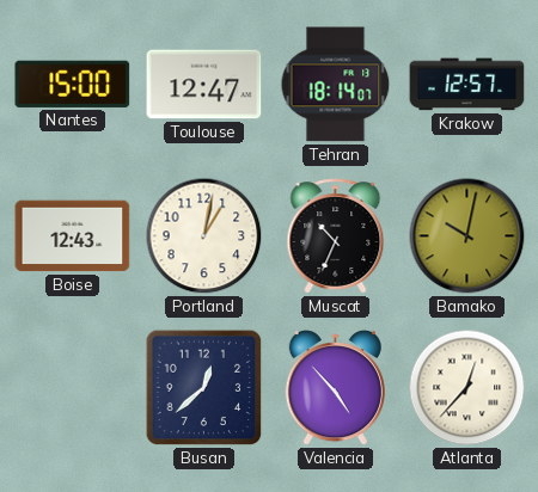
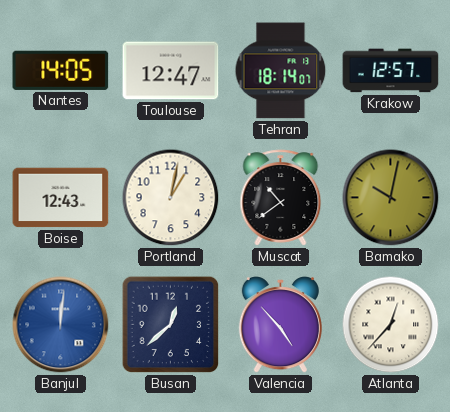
Nantes: 15:00 -> 14:05 (61, 70)
Muscat: 10:34 -> 10:39 (281, 198)
Banjul: none -> 12:01 (61, 325)
